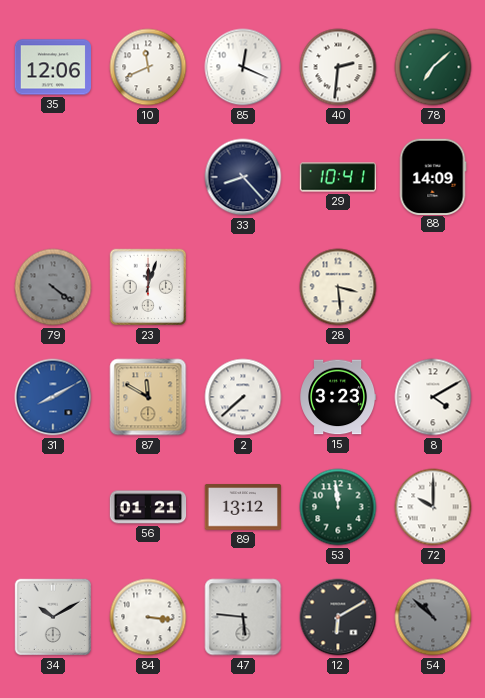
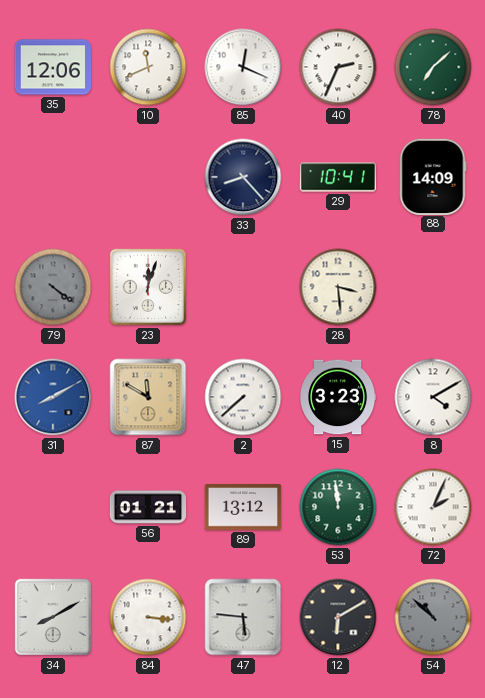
40: 2:31 -> 2:34 (338, 67)
72: 10:00 -> 2:04 (433, 507)
34: 10:10 -> 8:10 (53, 617)
